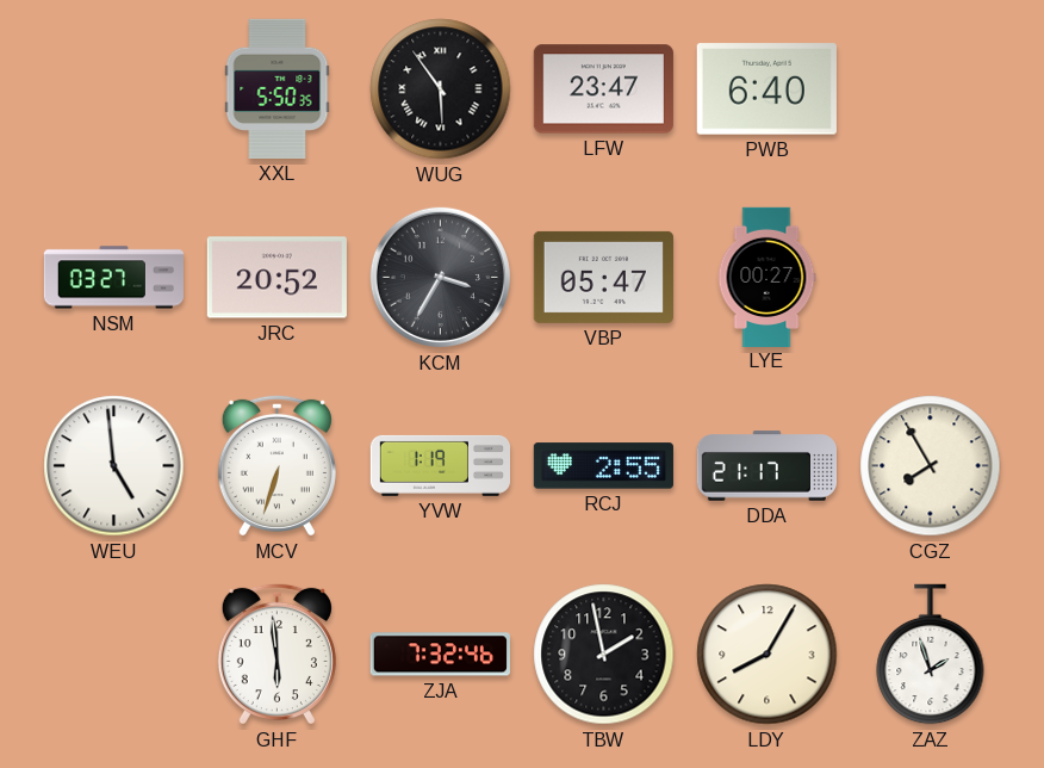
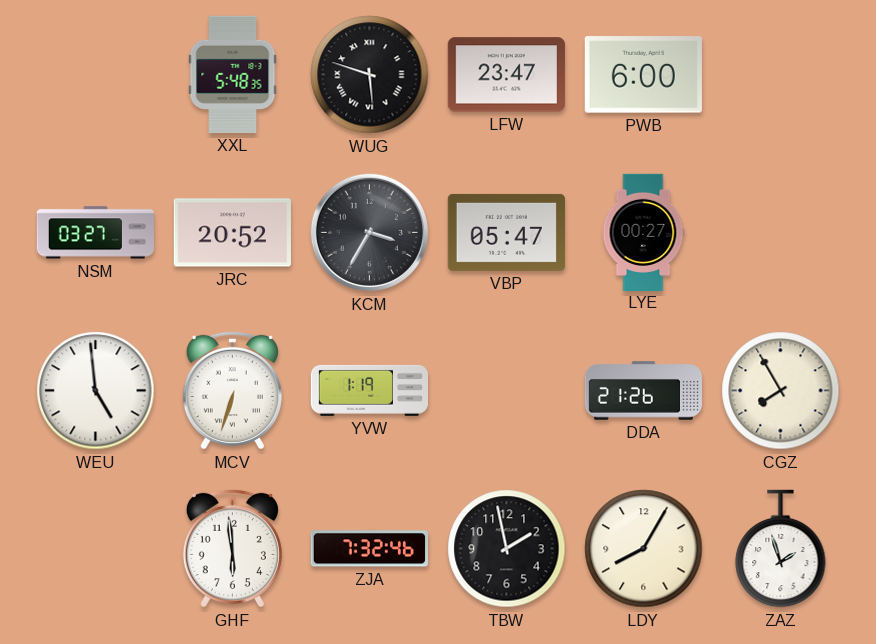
XXL: 5:50 -> 5:48 (233, 74)
WUG: 5:54 -> 5:48 (370, 75)
PWB: 6:40 -> 6:00 (643, 75)
RCJ: 2:55 -> none (603, 466)
DDA: 21:17 -> 21:26 (643, 391)
